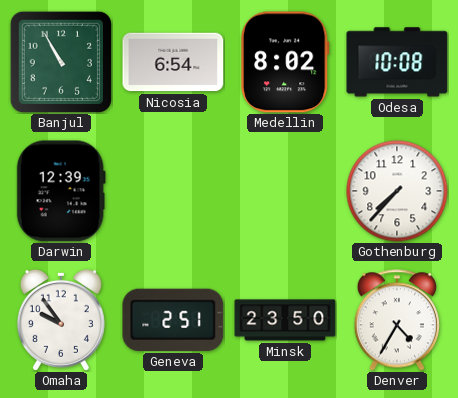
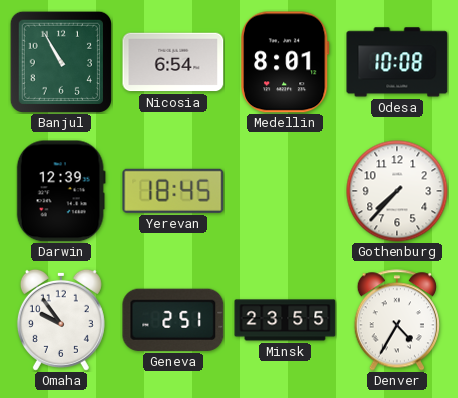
Medellin: 8:02 -> 8:01 (286, 62)
Yerevan: none -> 18:45 (173, 191)
Minsk: 23:50 -> 23:55 (285, 320)
